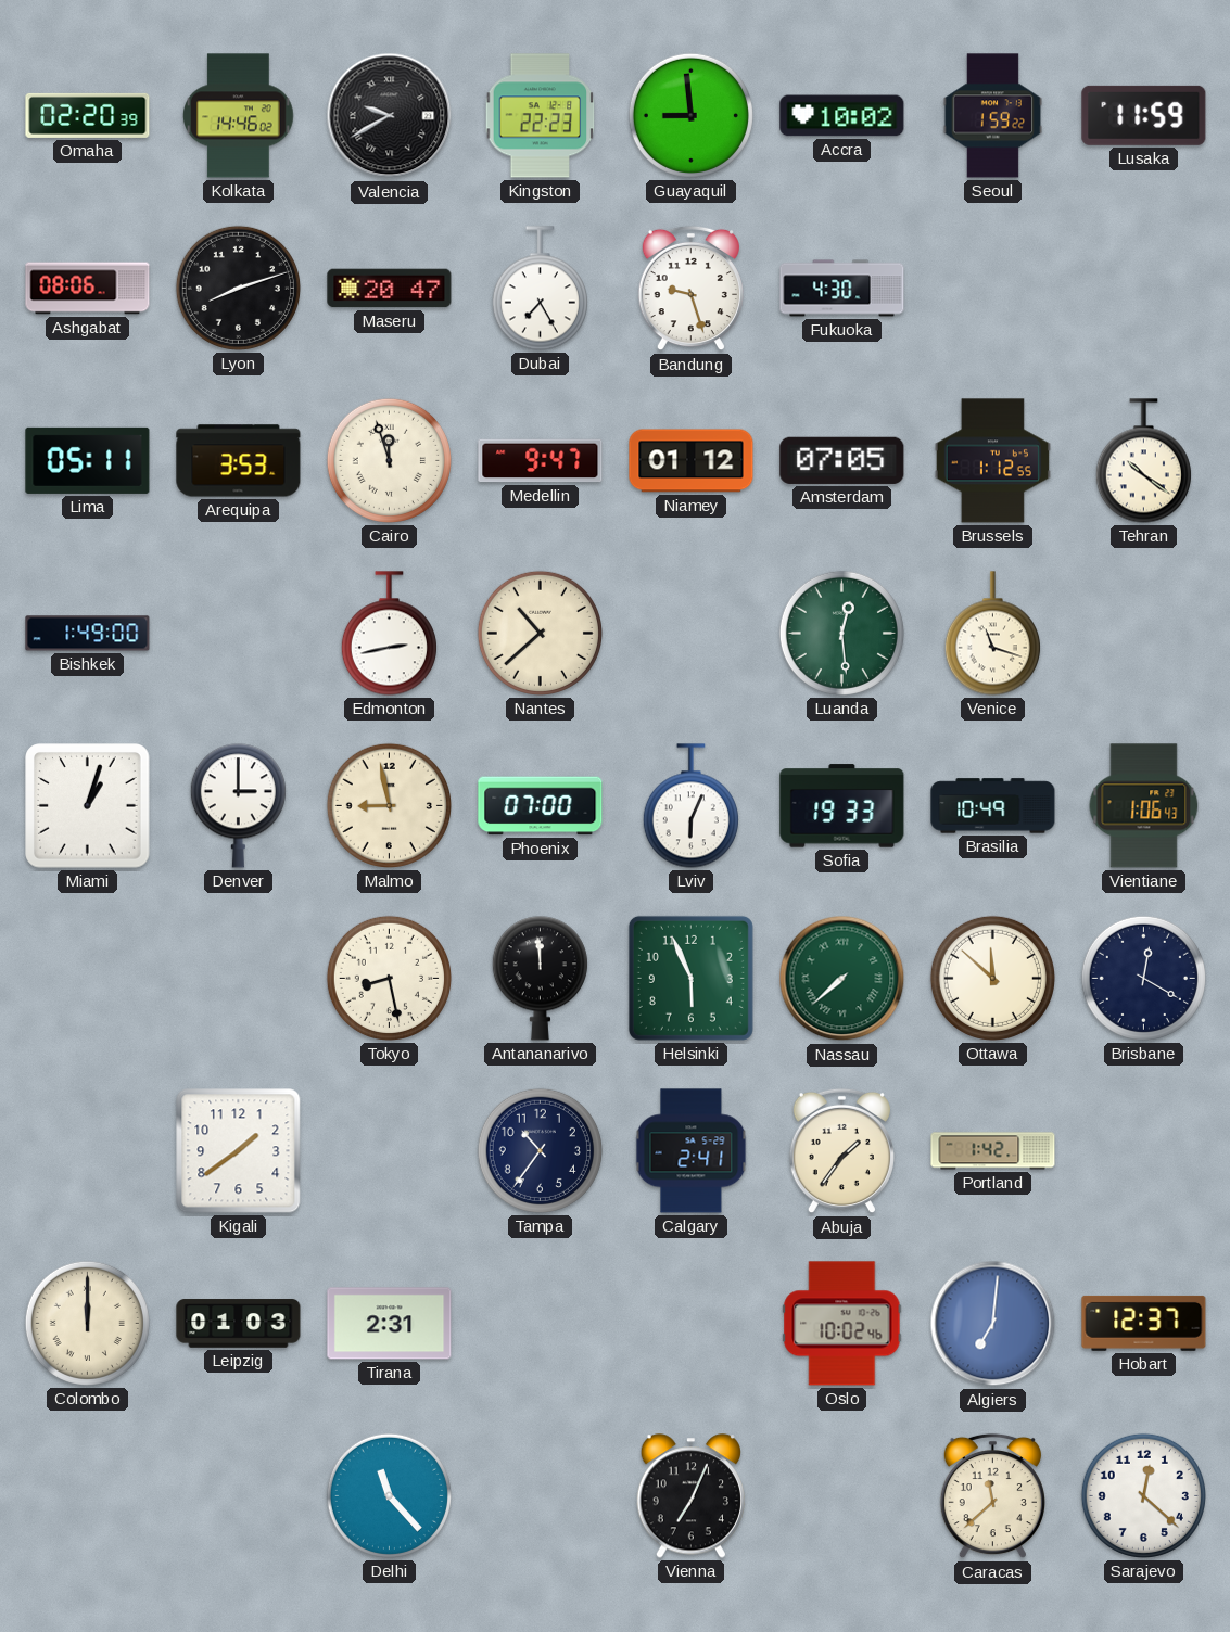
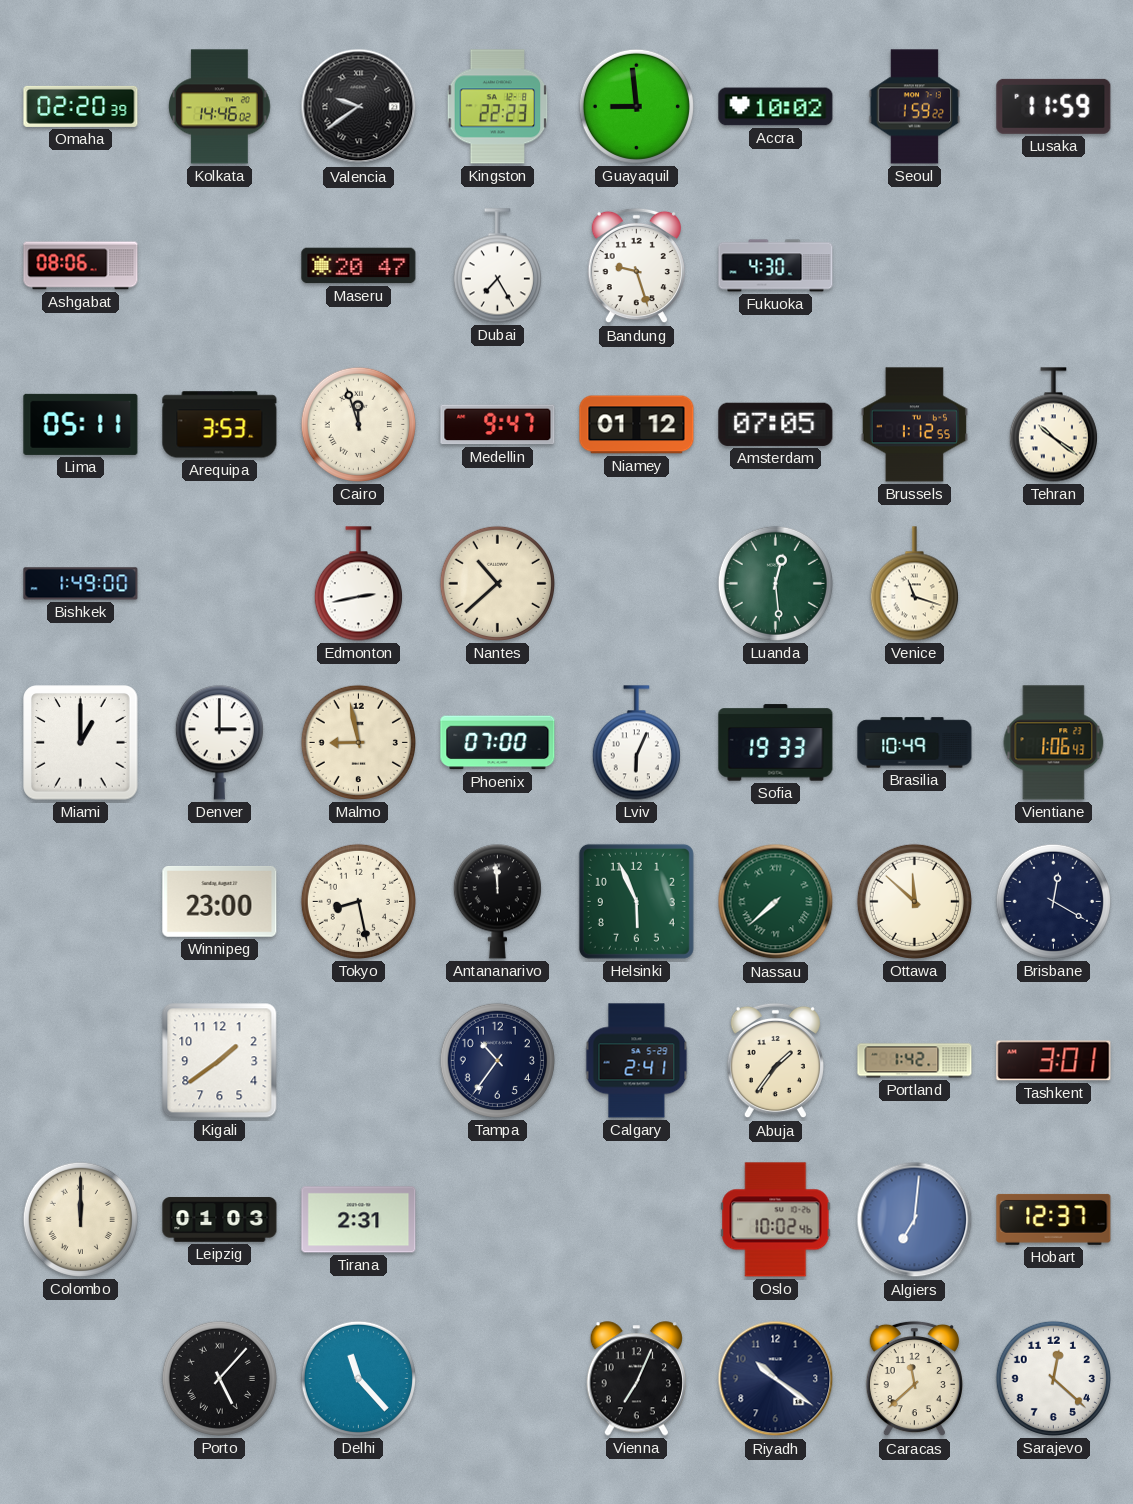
Valencia: 9:40 -> 9:39 (359, 107)
Lyon: 8:12 -> none (238, 288)
Miami: 1:03 -> 1:00 (81, 743)
Winnipeg: none -> 23:00 (220, 901)
Tashkent: none -> 3:01 (1054, 1061)
Porto: none -> 5:07 (219, 1378)
Riyadh: none -> 10:21 (776, 1379)
